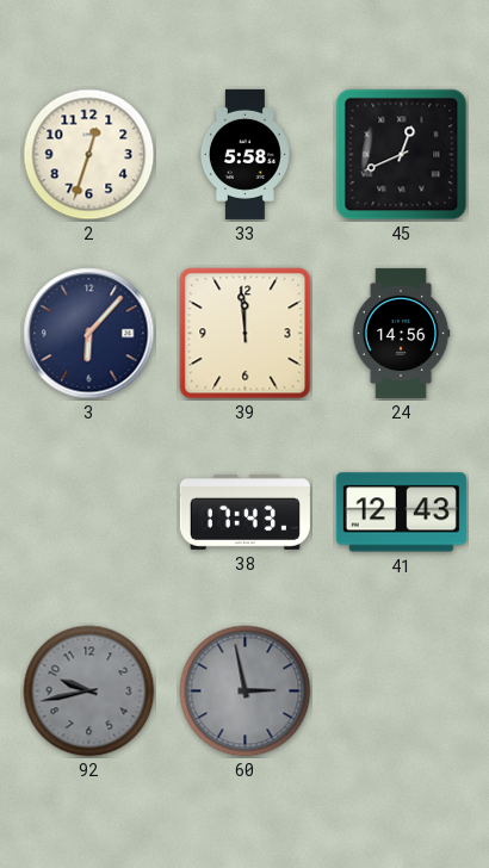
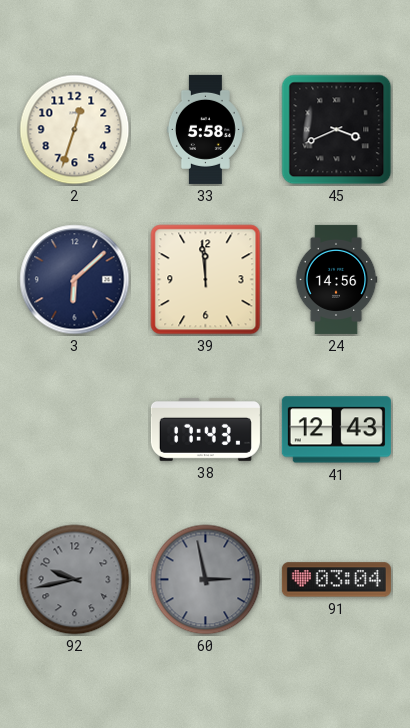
45: 12:41 -> 3:41 (337, 130)
3: 6:07 -> 6:08 (75, 280)
91: none -> 03:04 (336, 580)
